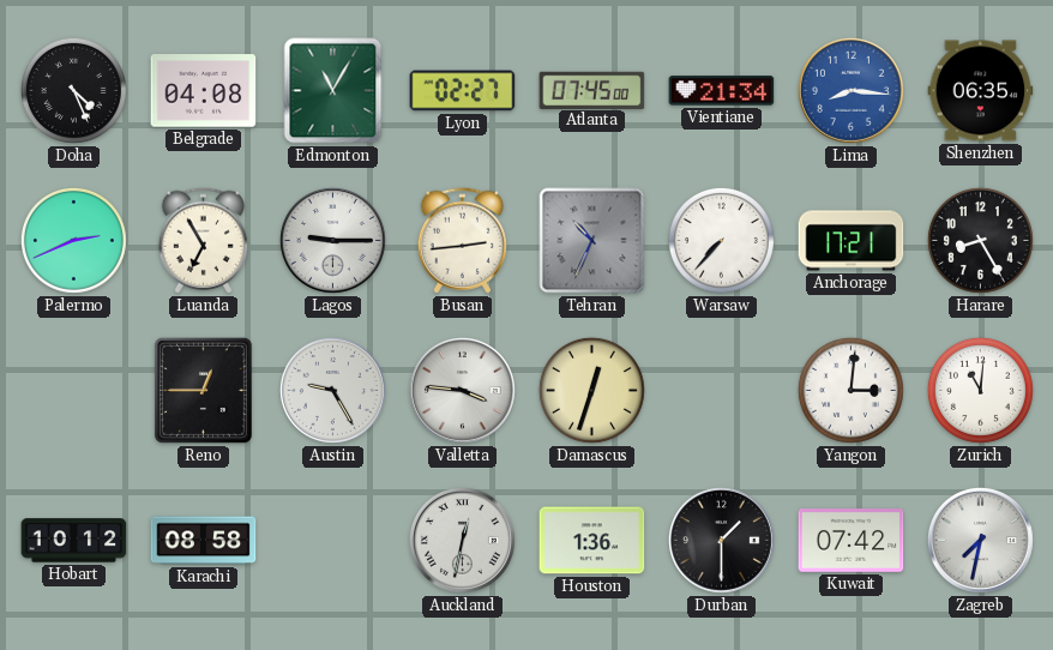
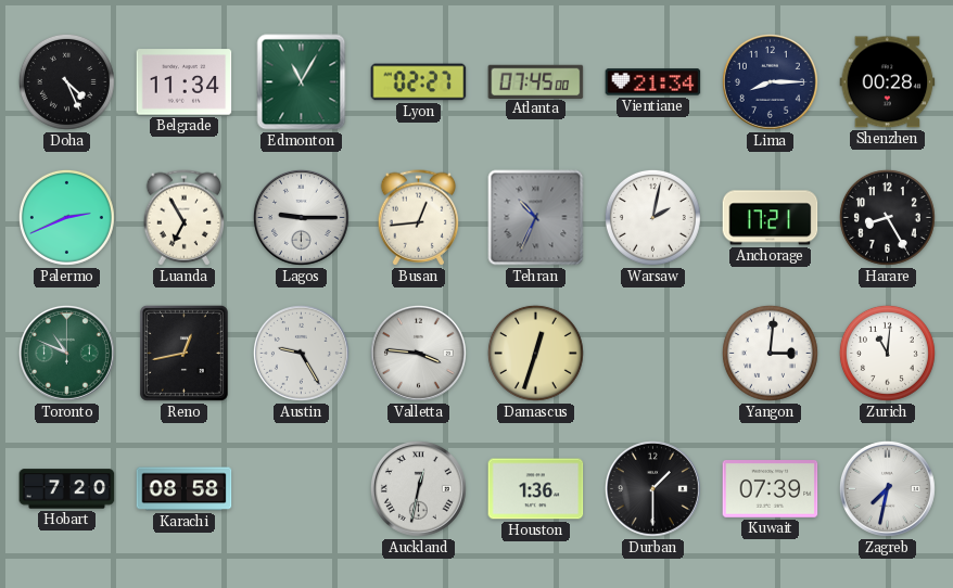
Belgrade: 04:08 -> 11:34 (185, 82)
Lima: 8:16 -> 8:15 (770, 81)
Lima dial: blue -> navy (770, 81)
Shenzhen: 06:35 -> 00:28 (888, 82)
Busan: 2:44 -> 12:44 (419, 218)
Warsaw: 7:37 -> 2:02 (652, 217)
Toronto: none -> 10:49 (66, 353)
Reno: 12:45 -> 12:43 (183, 353)
Hobart: 10:12 -> 7:20 (67, 489)
Kuwait: 07:42 -> 07:39 (771, 489)
